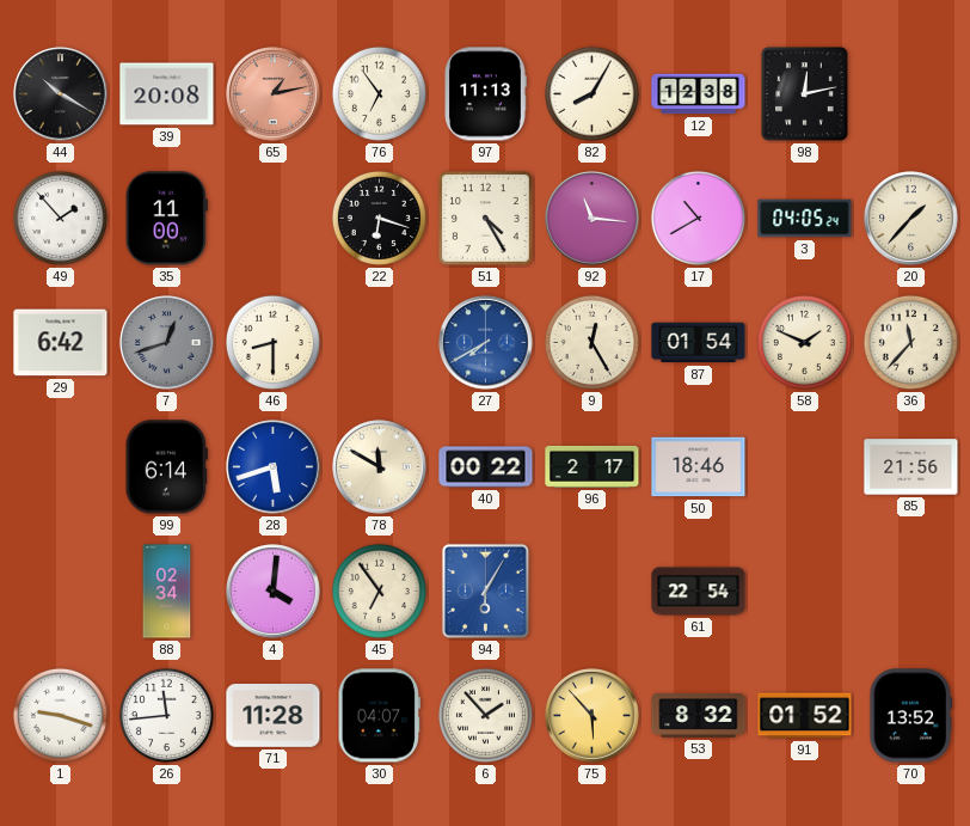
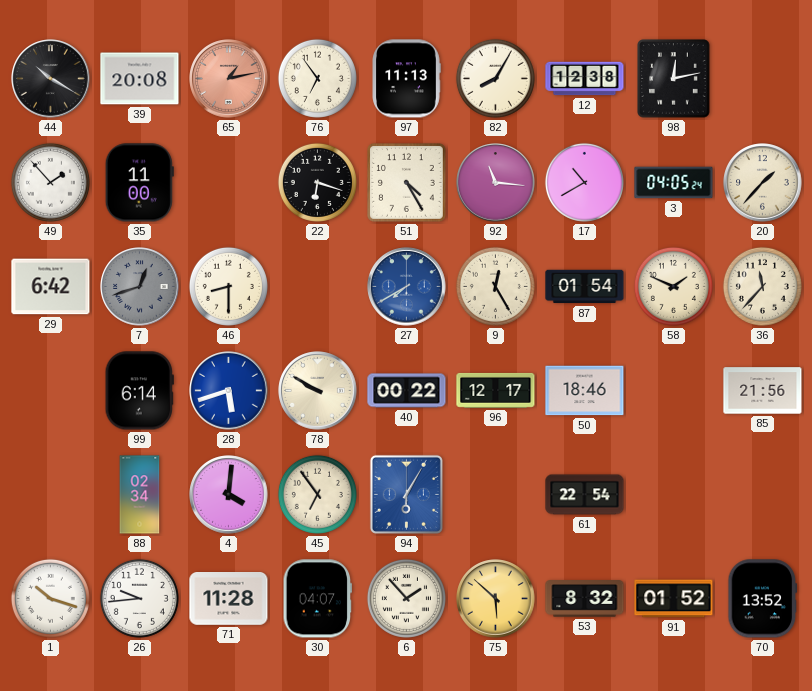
78: 11:50 -> 9:50 (318, 391)
96: 2:17 -> 12:17 (496, 390)
1: 9:18 -> 10:18 (50, 598)
26: 11:44 -> 9:44 (139, 598)
75: 5:53 -> 5:52 (496, 599)
